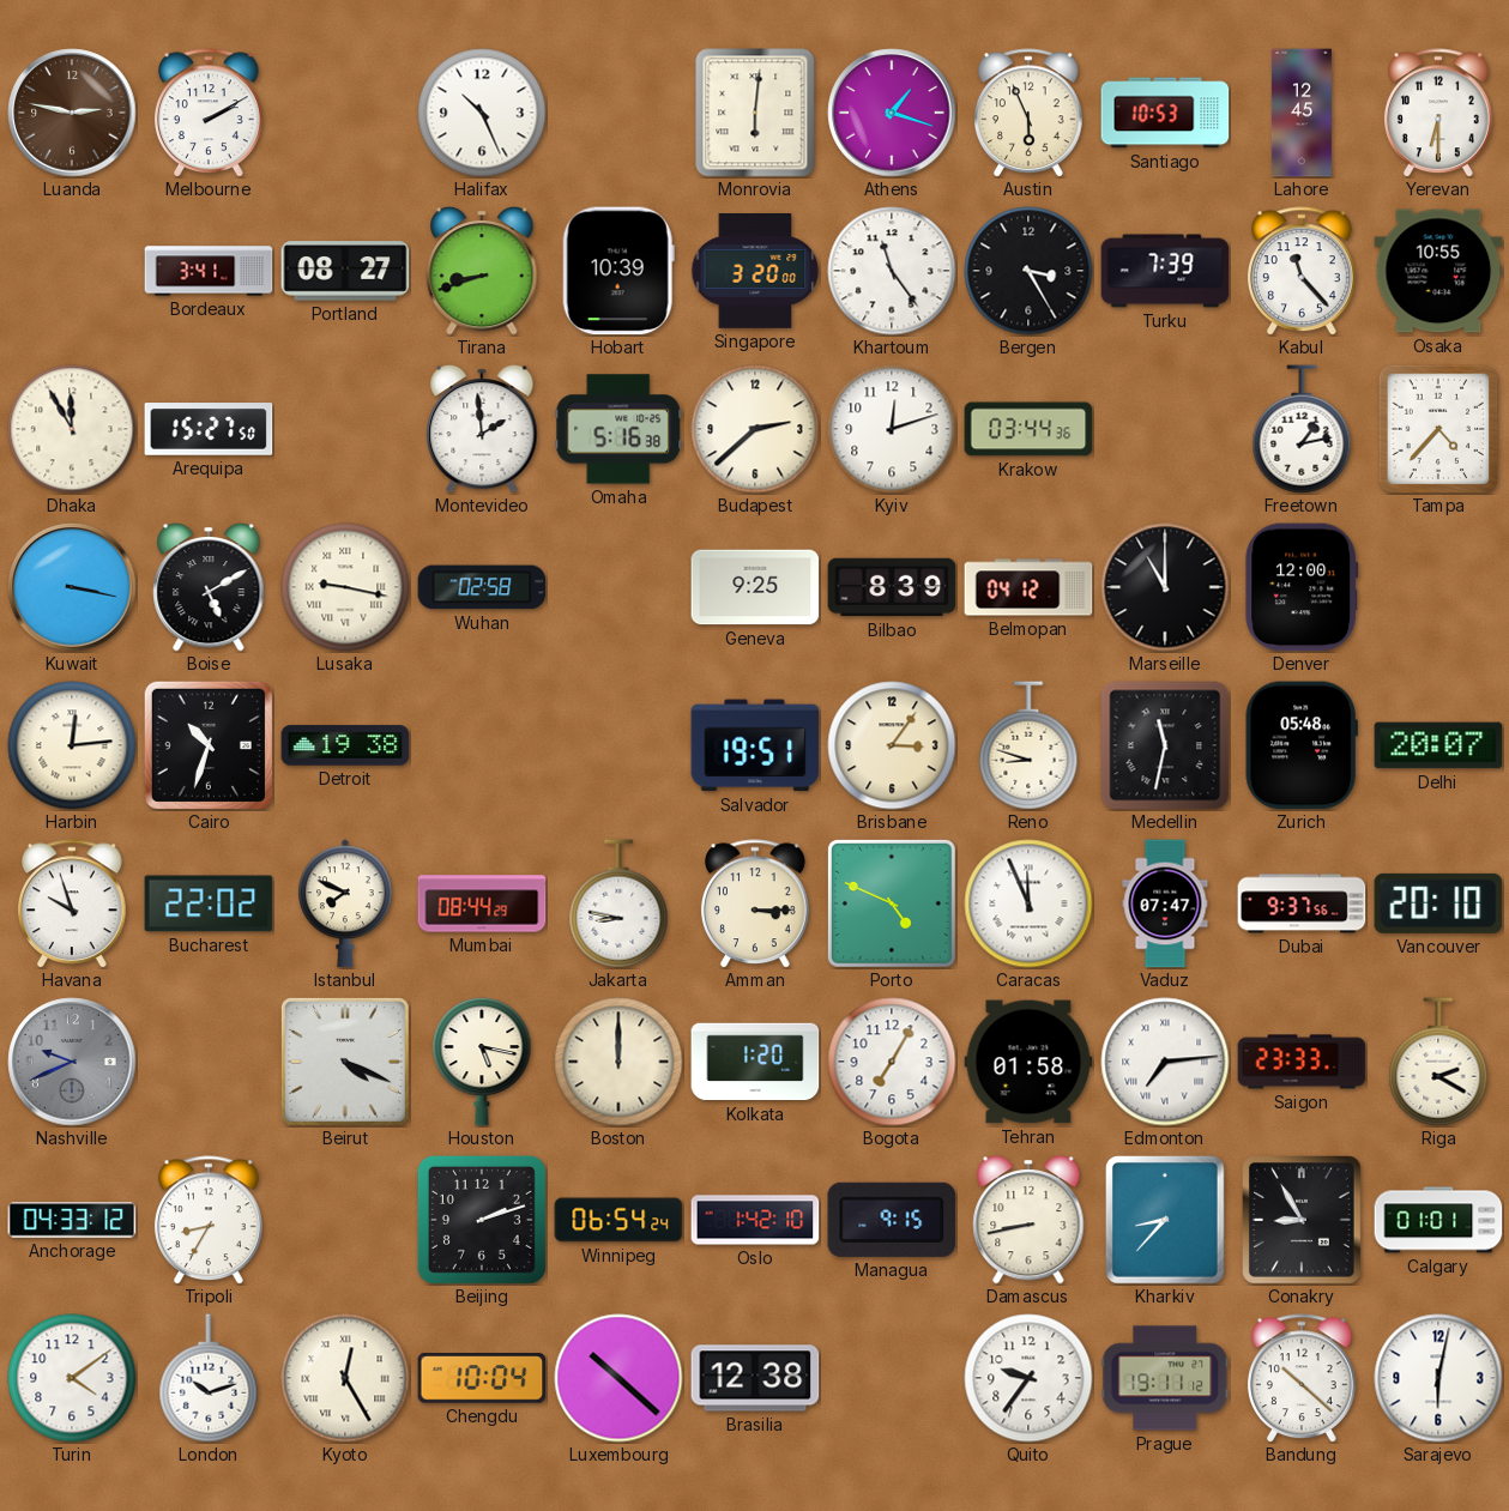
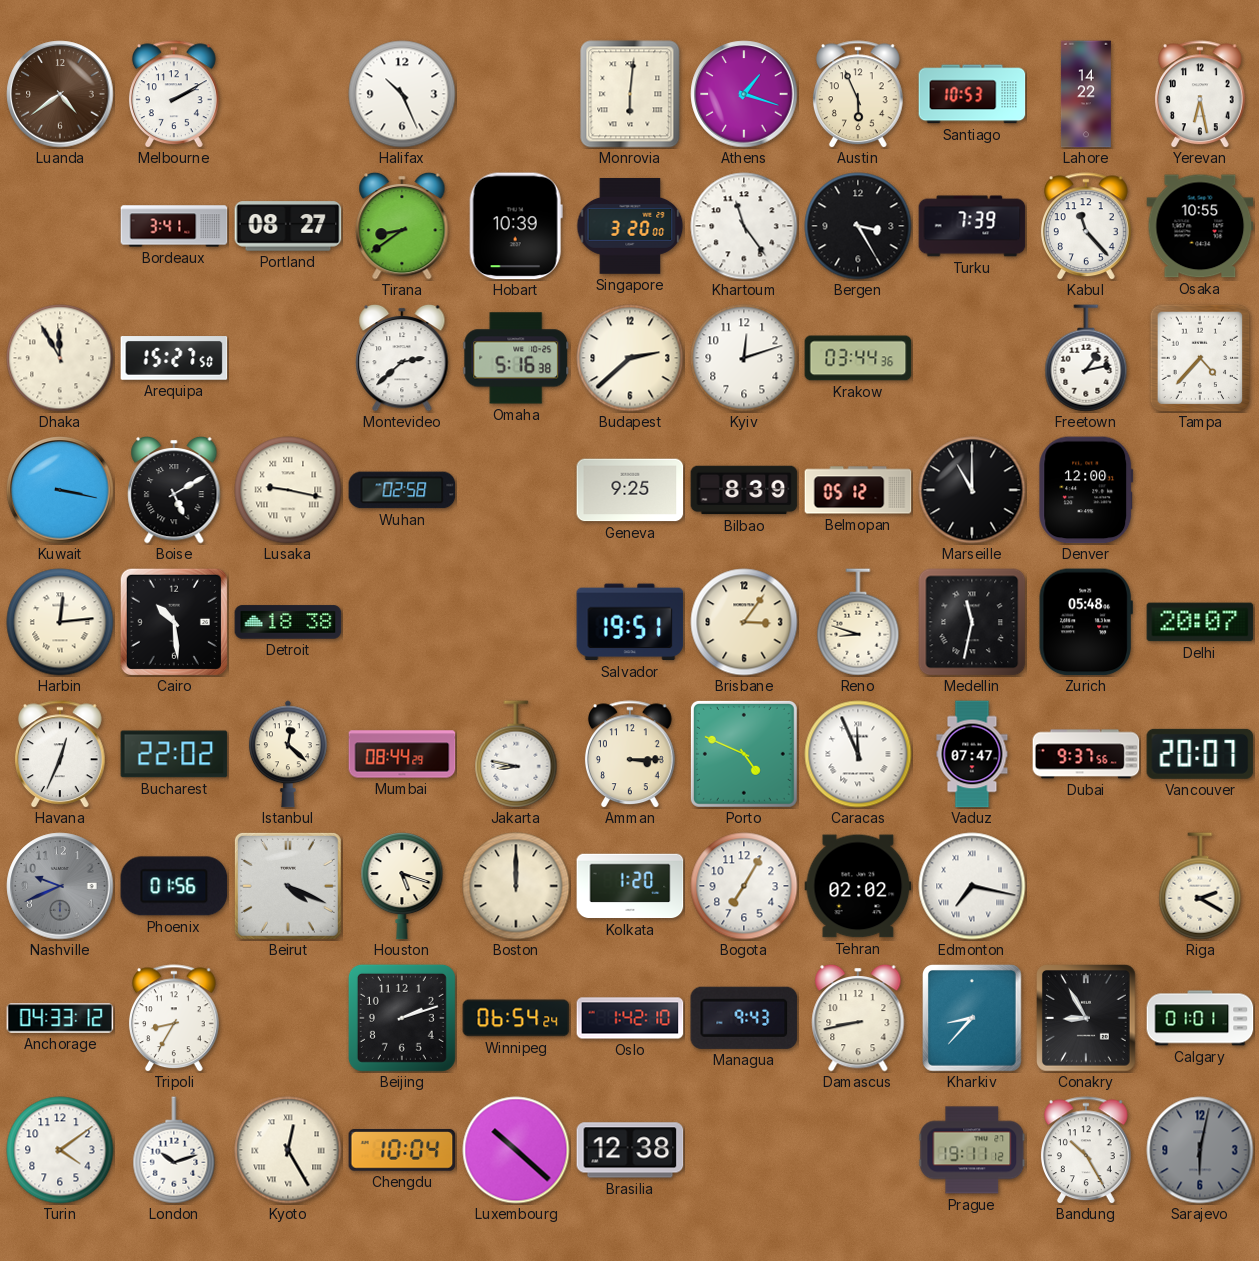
Luanda: 2:47 -> 4:39 (60, 94)
Lahore: 12:45 -> 14:22 (1086, 94)
Yerevan: 6:30 -> 6:28 (1200, 94)
Tirana: 8:42 -> 8:39 (402, 226)
Montevideo: 1:59 -> 2:38 (402, 358)
Belmopan: 04:12 -> 05:12 (858, 490)
Cairo: 10:33 -> 10:29 (174, 622)
Detroit: 19:38 -> 18:38 (288, 622)
Havana: 9:57 -> 12:34 (60, 754)
Istanbul: 7:49 -> 12:22 (288, 754)
Vancouver: 20:10 -> 20:07 (1200, 754)
Phoenix: none -> 01:56 (174, 886)
Houston: 5:17 -> 5:18 (402, 887)
Tehran: 01:58 -> 02:02 (858, 886)
Edmonton: 7:14 -> 7:17 (972, 886)
Saigon: 23:33 -> none (1302, 1062)
Managua: 9:15 -> 9:43 (744, 1018)
Quito: 9:36 -> none (1028, 1378)
Bandung: 10:22 -> 10:25 (1086, 1150)
Sarajevo dial: white -> grey (1200, 1150)
